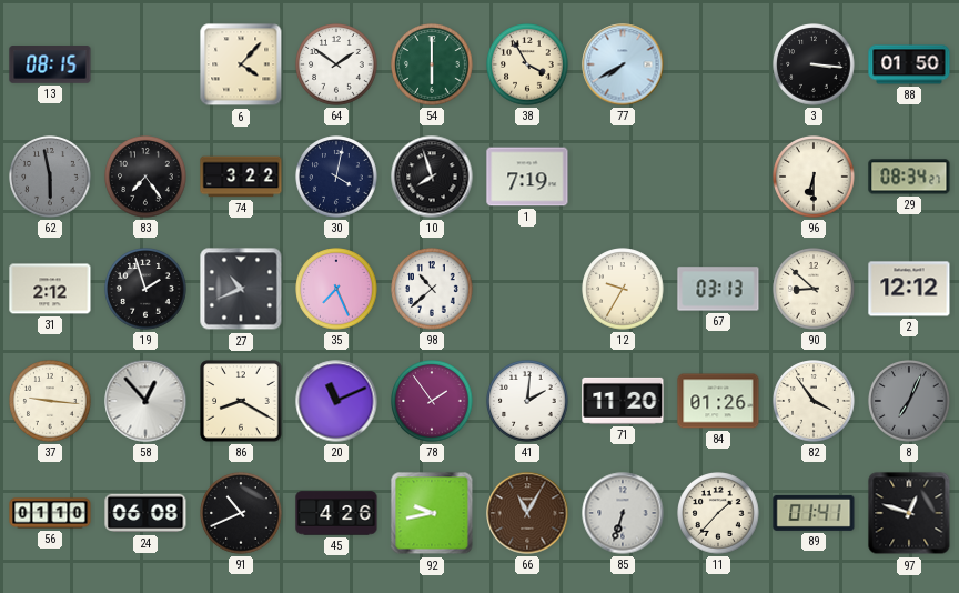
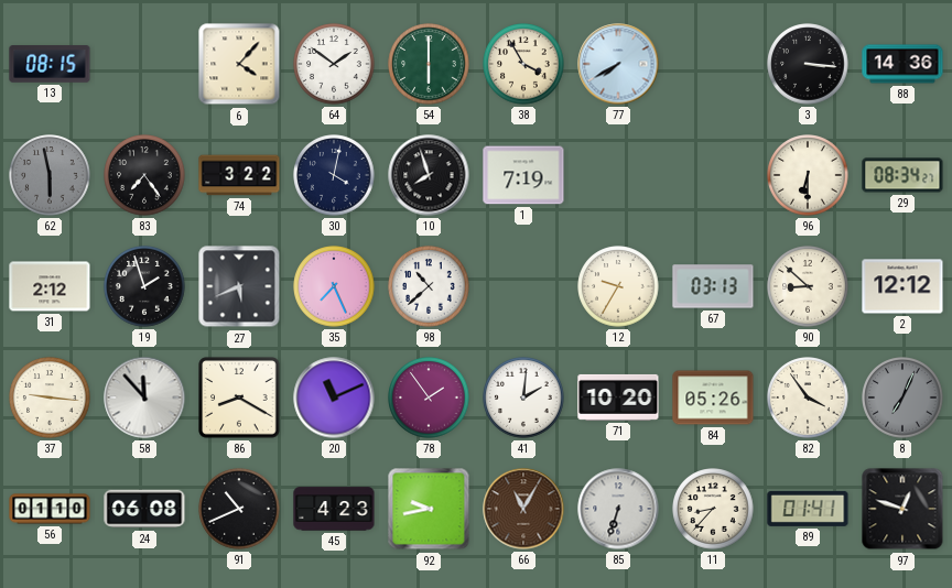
88: 01:50 -> 14:36 (902, 64)
27: 10:41 -> 5:41 (239, 286)
58: 12:53 -> 11:53 (144, 398)
71: 11:20 -> 10:20 (618, 398)
84: 01:26 -> 05:26 (713, 398)
45: 4:26 -> 4:23 (334, 509)
11: 1:37 -> 8:37 (713, 509)
